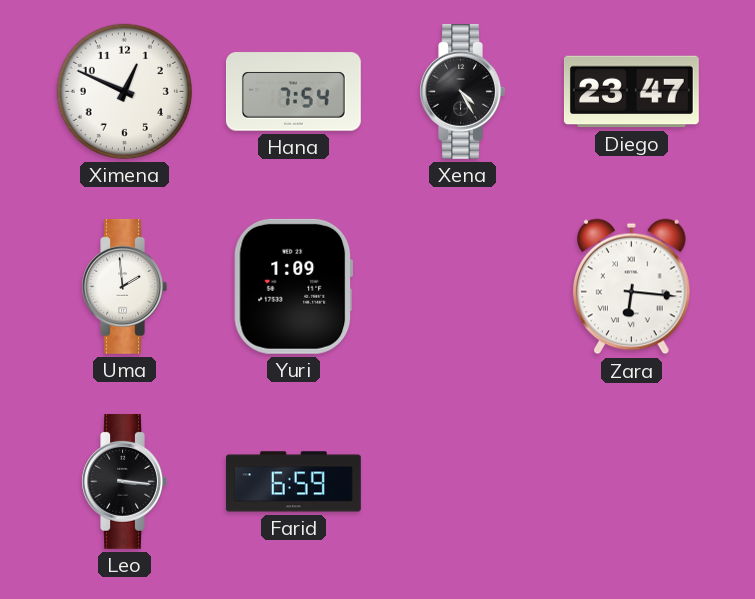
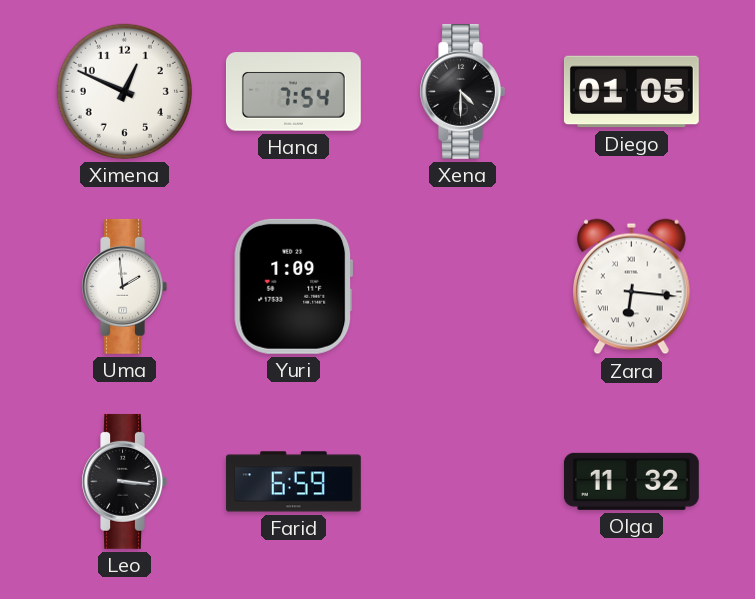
Xena: 4:25 -> 4:30 (462, 91)
Diego: 23:47 -> 01:05 (631, 92)
Olga: none -> 11:32 (631, 481)
